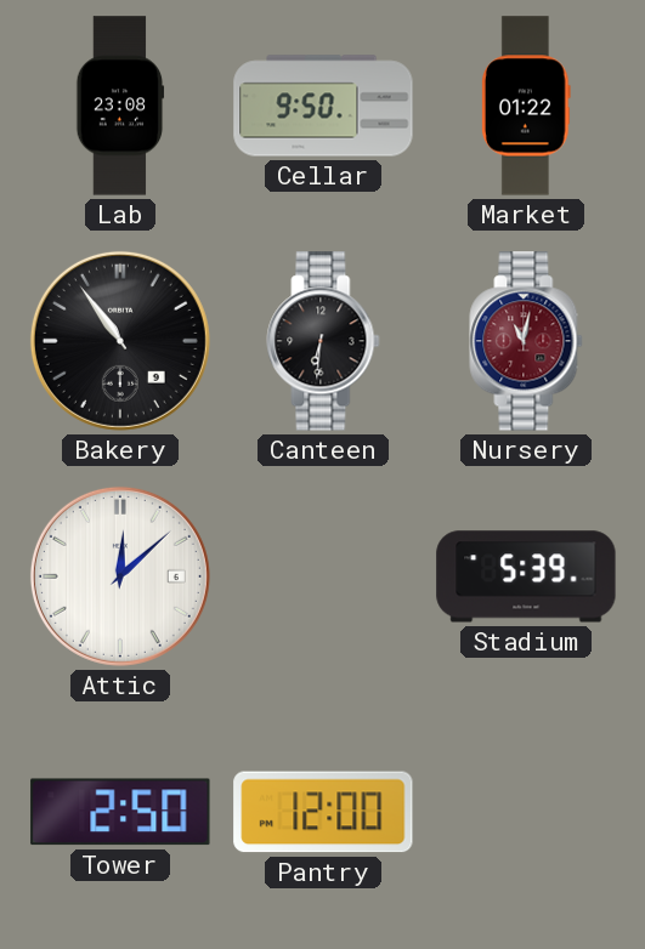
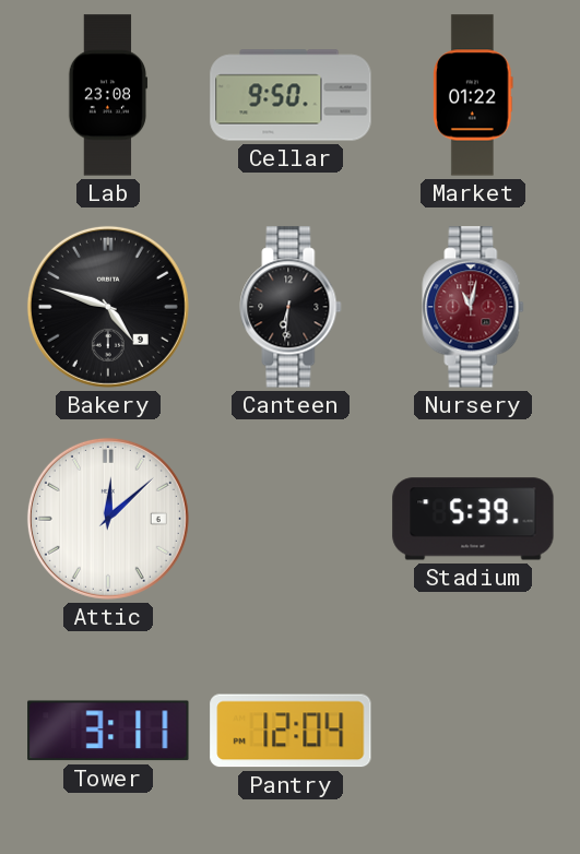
Bakery: 10:54 -> 4:48 (108, 307)
Tower: 2:50 -> 3:11 (108, 731)
Pantry: 12:00 -> 12:04 (291, 731)
